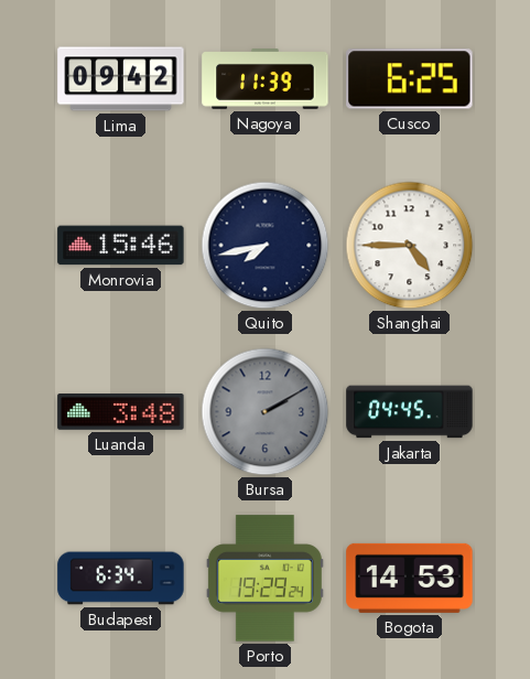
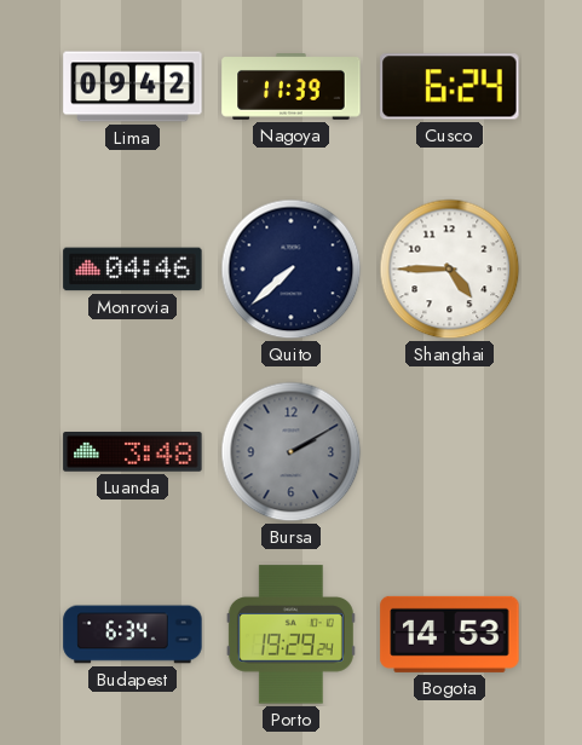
Cusco: 6:25 -> 6:24 (450, 87)
Monrovia: 15:46 -> 04:46 (133, 270)
Quito: 7:43 -> 7:38 (292, 270)
Jakarta: 04:45 -> none (410, 412)
